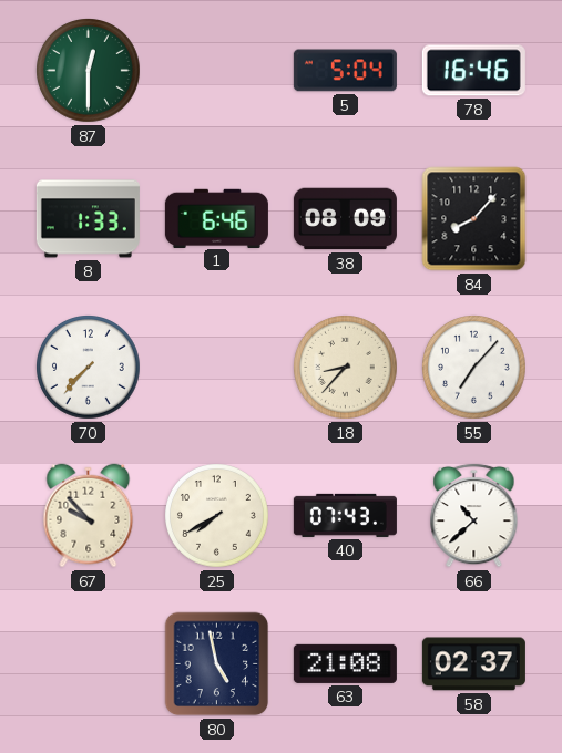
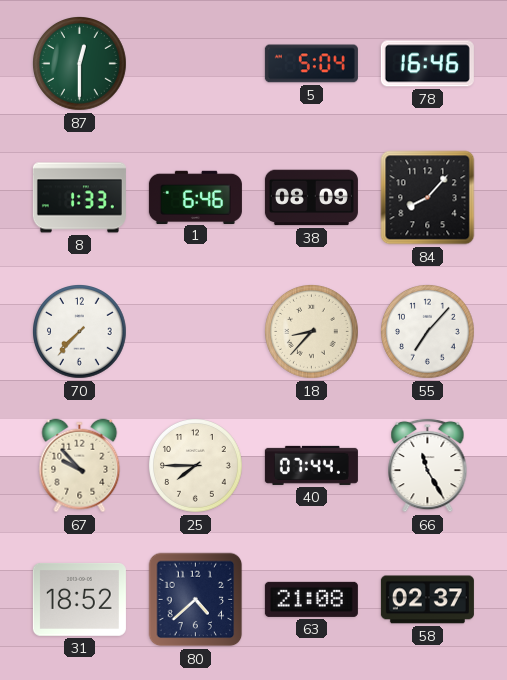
25: 7:40 -> 7:45 (196, 466)
40: 07:43 -> 07:44 (311, 465)
66: 10:38 -> 11:25 (428, 465)
31: none -> 18:52 (79, 600)
80: 4:58 -> 4:38 (196, 600)
